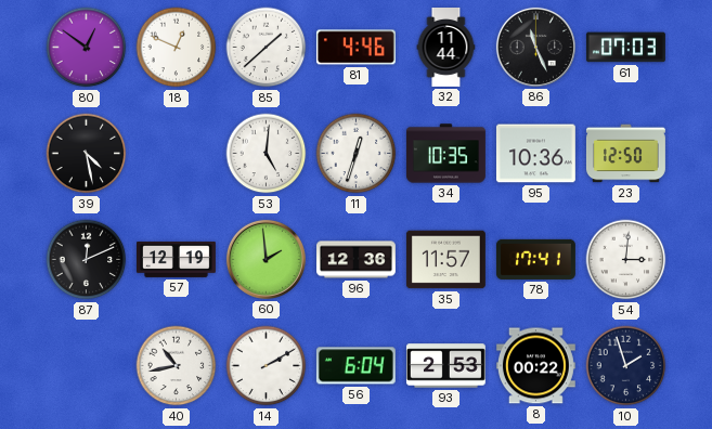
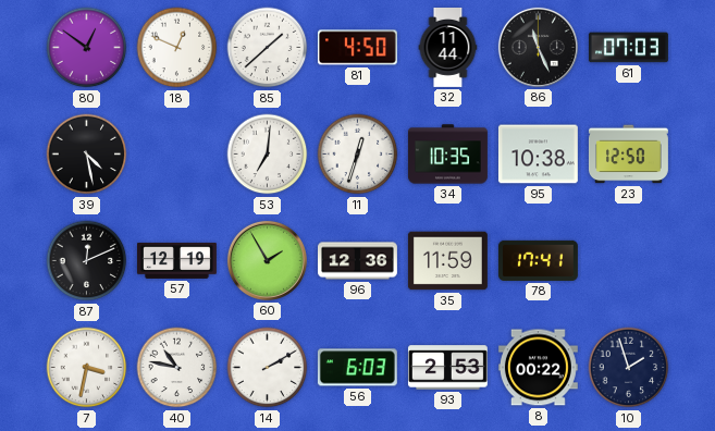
81: 4:46 -> 4:50 (357, 48)
53: 5:01 -> 7:01 (268, 155)
95: 10:36 -> 10:38 (538, 155)
60: 1:59 -> 1:55 (267, 260)
35: 11:57 -> 11:59 (447, 261)
54: 3:01 -> none (626, 260)
7: none -> 3:32 (87, 368)
40: 10:43 -> 10:47 (177, 368)
56: 6:04 -> 6:03 (357, 368)
